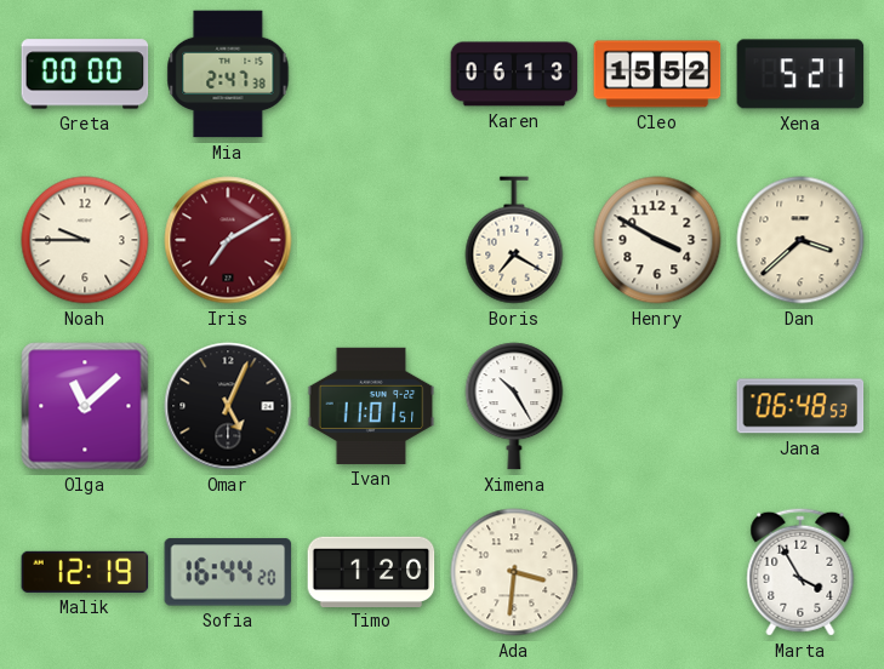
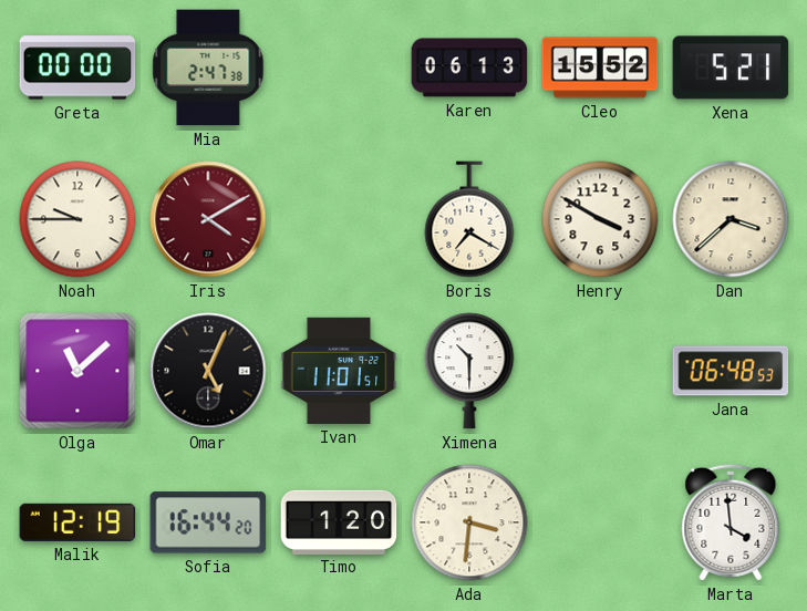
Iris: 7:10 -> 4:10 (208, 219)
Ximena: 10:25 -> 10:30 (469, 371)
Marta: 3:55 -> 3:59 (731, 522)
